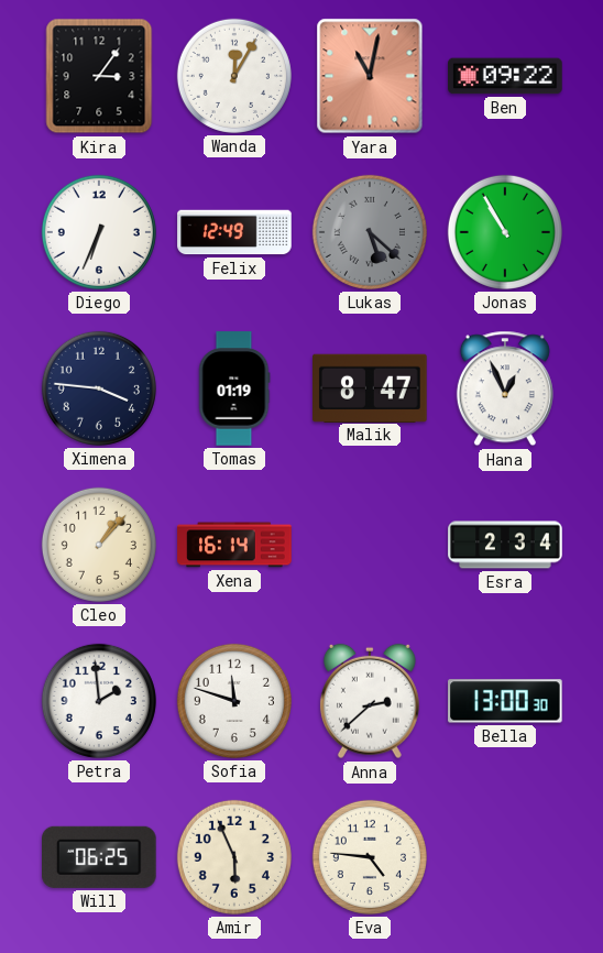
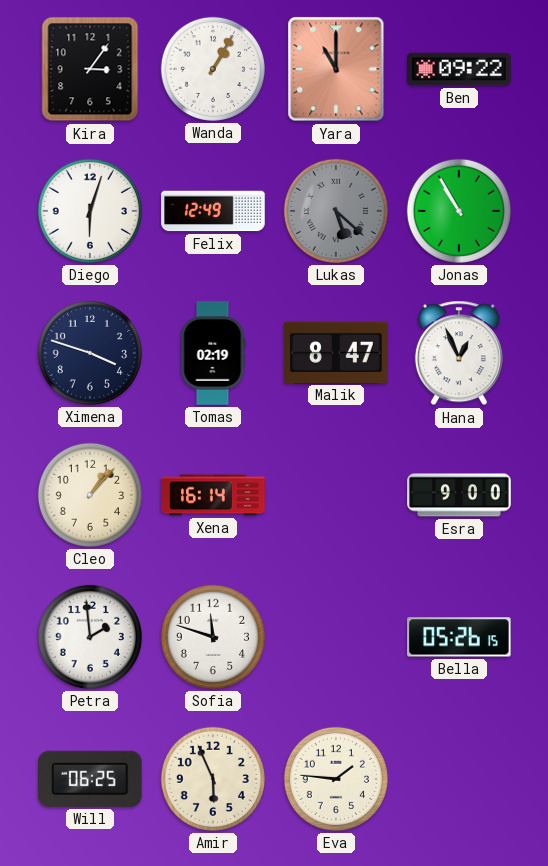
Wanda: 12:05 -> 1:05 (213, 69)
Yara: 11:02 -> 11:00 (336, 69)
Diego: 6:34 -> 6:03 (90, 211)
Ximena: 3:46 -> 3:48 (90, 353)
Tomas: 01:19 -> 02:19 (213, 353)
Esra: 2:34 -> 9:00 (459, 495)
Anna: 2:38 -> none (370, 701)
Bella: 13:00 -> 05:26 (459, 637)
Eva: 4:46 -> 1:46 (336, 779)
